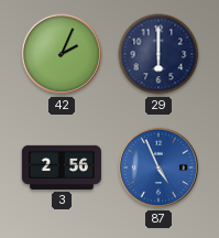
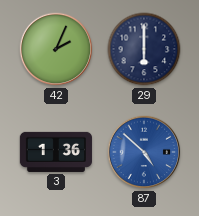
3: 2:56 -> 1:36 (56, 152)
87: 4:56 -> 4:52 (144, 152)
